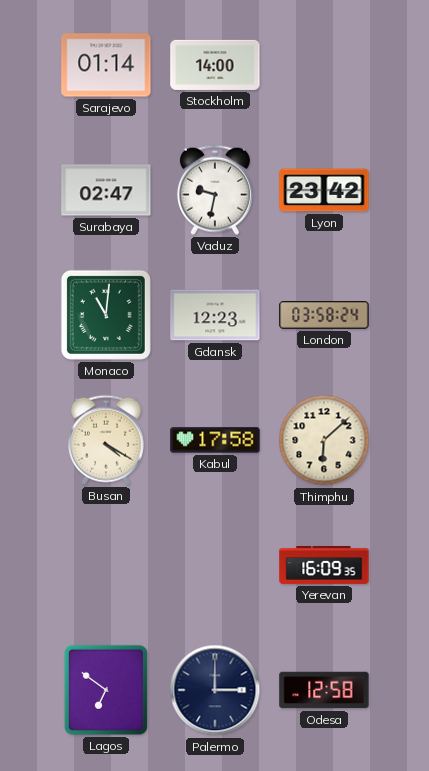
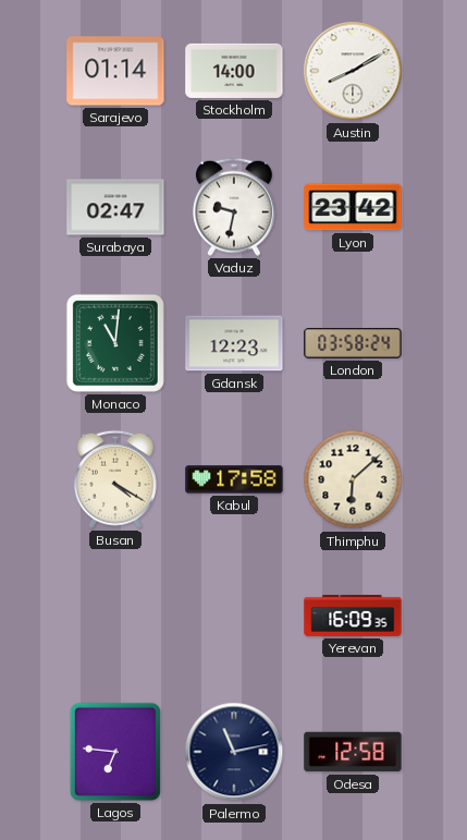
Austin: none -> 8:10 (353, 71)
Lagos: 6:51 -> 6:46 (115, 752)
Palermo: 3:00 -> 11:13 (234, 752)
